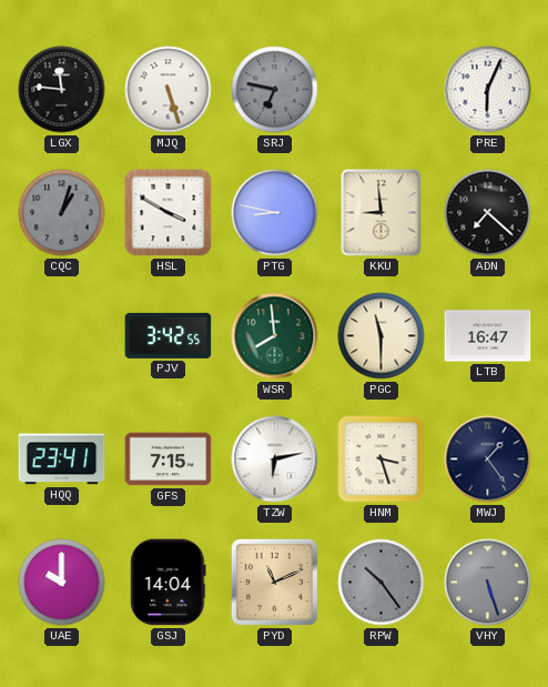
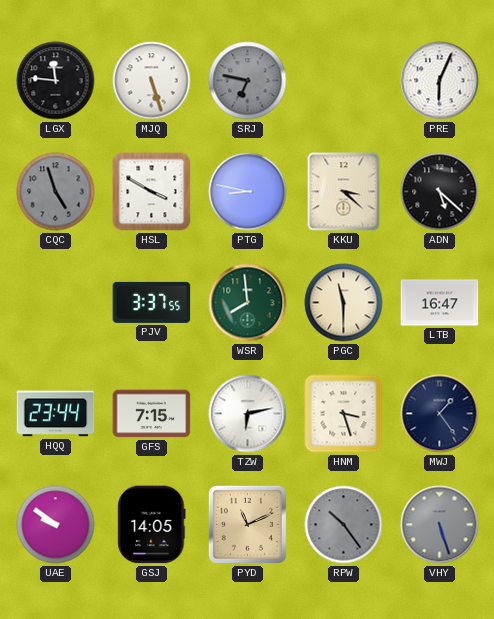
CQC: 1:03 -> 4:57 (56, 192)
KKU: 8:59 -> 3:22 (344, 192)
ADN: 7:22 -> 5:22 (440, 192)
PJV: 3:42 -> 3:37 (152, 302)
HQQ: 23:41 -> 23:44 (56, 414)
UAE: 10:00 -> 9:51 (56, 525)
GSJ: 14:04 -> 14:05 (152, 525)
